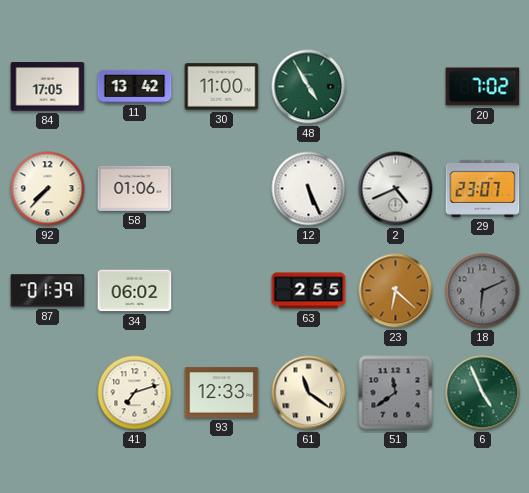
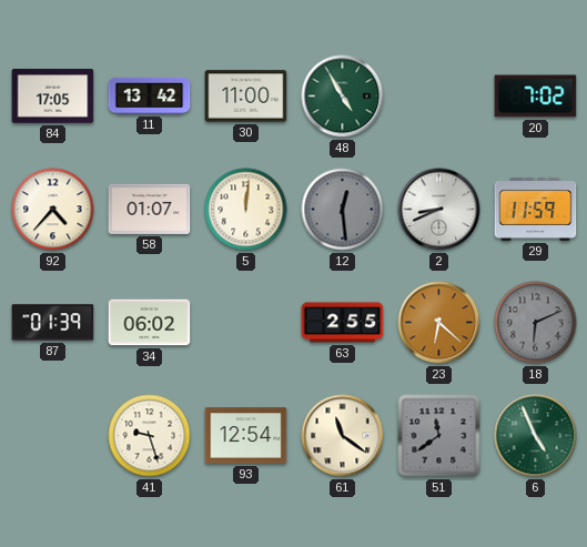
92: 7:37 -> 4:37 (53, 210)
58: 01:06 -> 01:07 (150, 209)
5: none -> 12:01 (246, 210)
12: 5:26 -> 12:29 (343, 210)
12 dial: white -> grey (343, 210)
2: 4:41 -> 8:41 (439, 210)
29: 23:07 -> 11:59 (536, 209)
41: 7:12 -> 9:27 (150, 436)
93: 12:33 -> 12:54 (246, 436)
